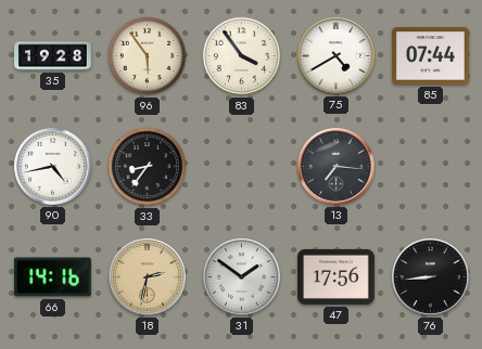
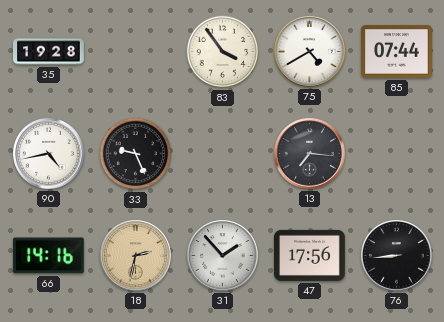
96: 5:54 -> none (148, 56)
33: 8:36 -> 9:26 (136, 154)
31: 1:51 -> 1:53 (223, 256)
